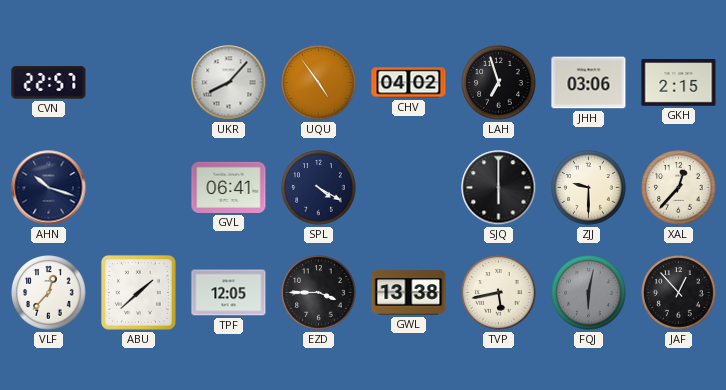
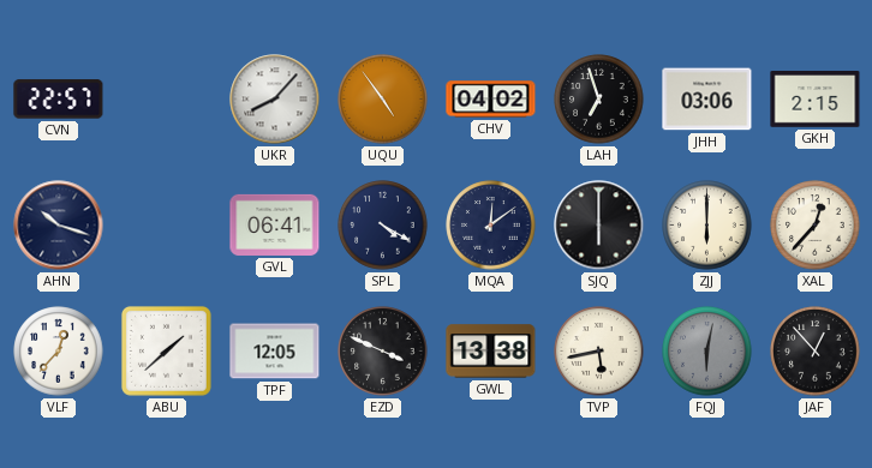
MQA: none -> 12:09 (491, 226)
ZJJ: 9:30 -> 6:00 (707, 226)
EZD: 3:45 -> 3:49 (383, 352)
